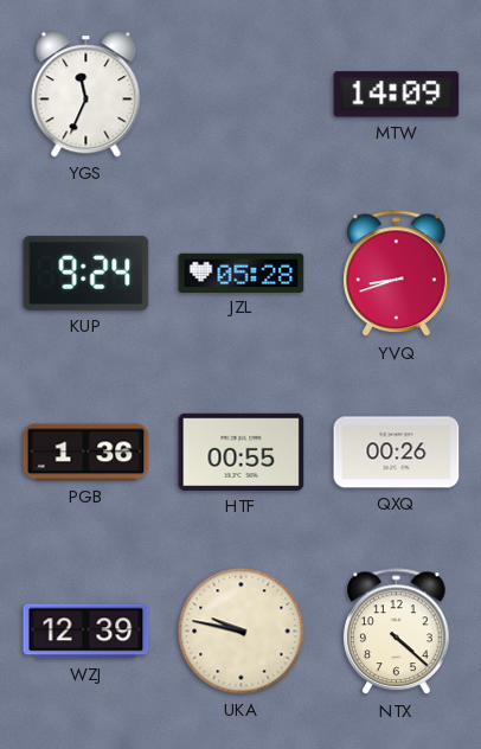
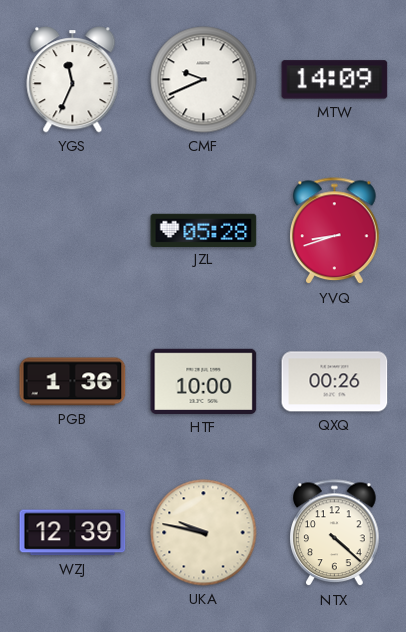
CMF: none -> 9:41 (204, 80)
KUP: 9:24 -> none (86, 273)
HTF: 00:55 -> 10:00 (204, 381)
